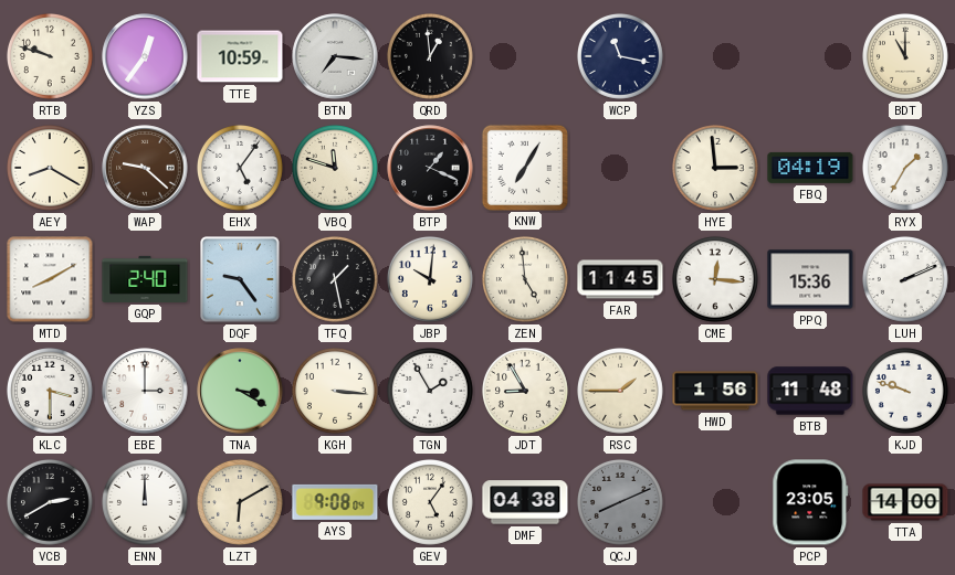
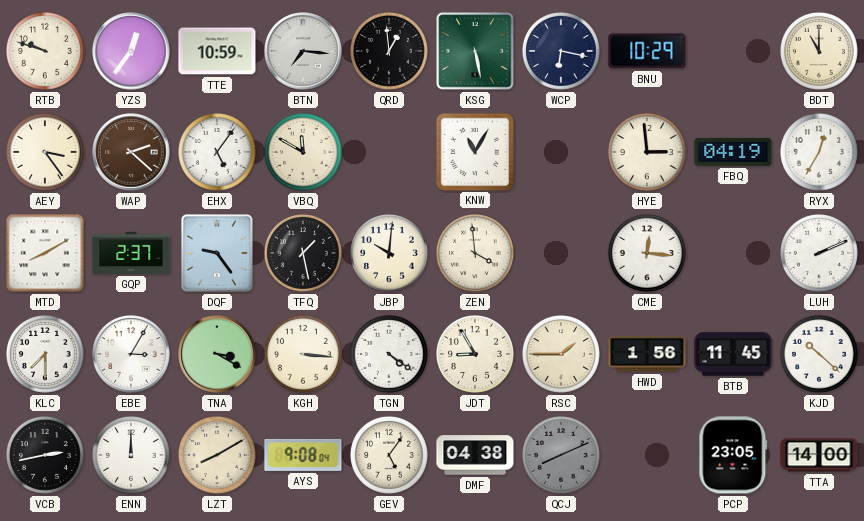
KSG: none -> 5:28 (475, 51)
WCP: 11:17 -> 6:17 (561, 51)
BNU: none -> 10:29 (647, 51)
AEY: 8:20 -> 3:24 (45, 152)
WAP: 9:22 -> 2:22 (131, 152)
VBQ: 11:48 -> 11:50 (303, 152)
BTP: 1:19 -> none (430, 168)
KNW: 7:05 -> 11:05 (474, 151)
RYX: 1:35 -> 12:35 (819, 152)
GQP: 2:40 -> 2:37 (131, 253)
ZEN: 4:59 -> 3:59 (475, 253)
FAR: 11:45 -> none (620, 279)
PPQ: 15:36 -> none (810, 279)
KLC: 3:30 -> 7:30 (45, 354)
EBE: 3:00 -> 3:05 (131, 354)
TGN: 1:55 -> 4:21 (389, 354)
BTB: 11:48 -> 11:45 (733, 354)
KJD: 9:48 -> 10:22 (819, 354)
VCB: 2:40 -> 2:43 (45, 455)
LZT: 6:10 -> 8:10 (217, 455)
